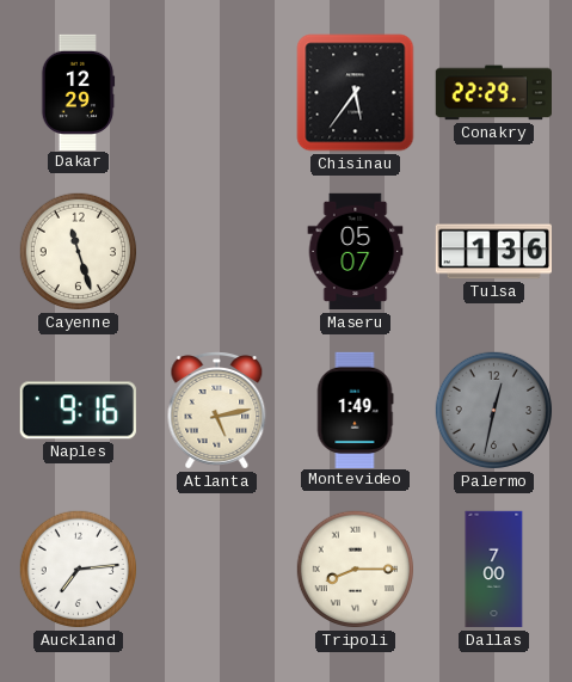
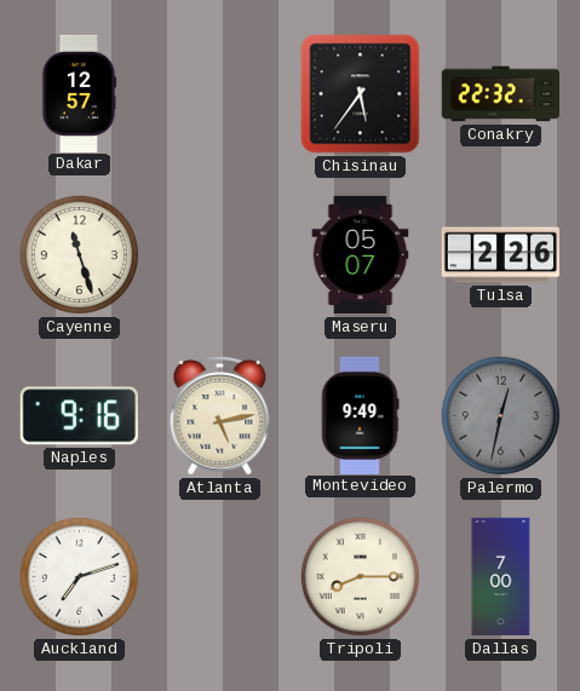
Dakar: 12:29 -> 12:57 (79, 93)
Conakry: 22:29 -> 22:32 (500, 94)
Tulsa: 1:36 -> 2:26 (500, 255)
Montevideo: 1:49 -> 9:49 (360, 415)
Auckland: 7:14 -> 7:12 (80, 577)
